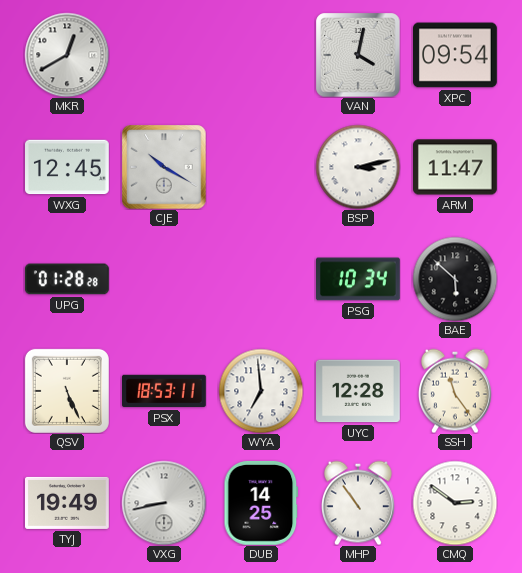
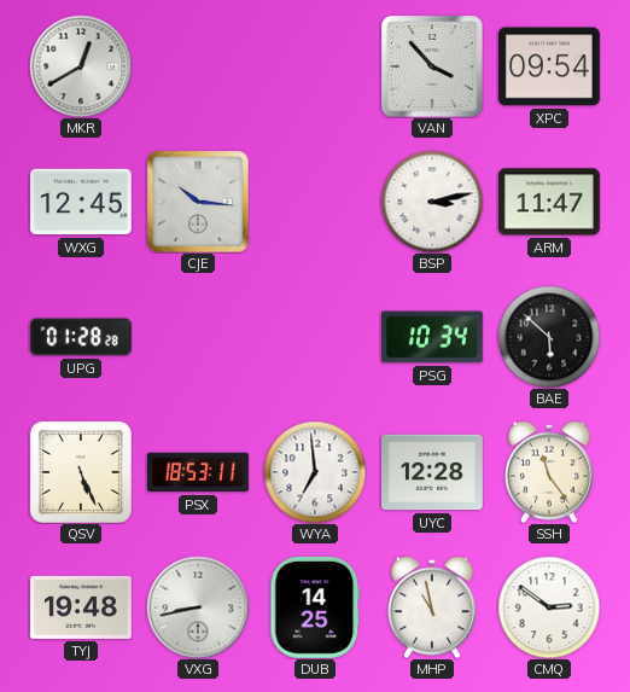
VAN: 4:02 -> 3:53 (432, 66)
CJE: 10:20 -> 10:16 (198, 202)
TYJ: 19:49 -> 19:48 (82, 607)
MHP: 10:54 -> 10:58 (432, 607)
